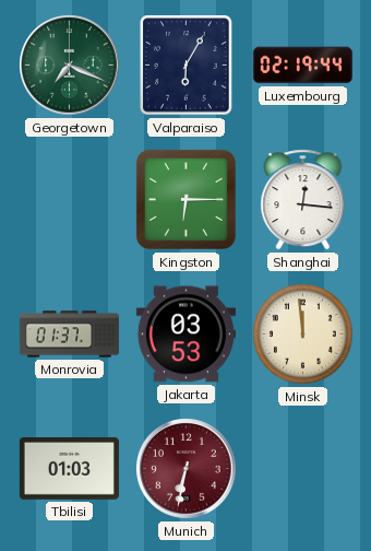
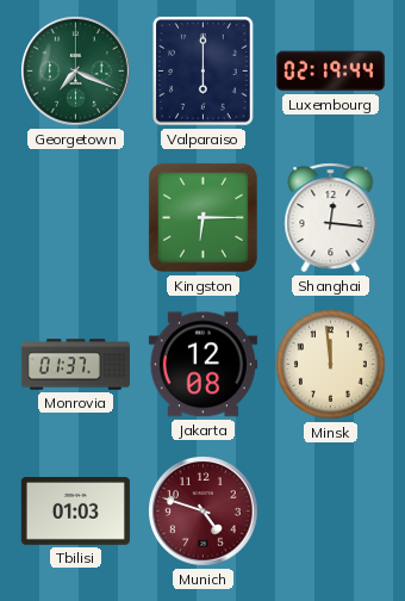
Valparaiso: 6:05 -> 6:00 (204, 72)
Jakarta: 03:53 -> 12:08 (202, 365)
Munich: 6:32 -> 4:48 (204, 512)
